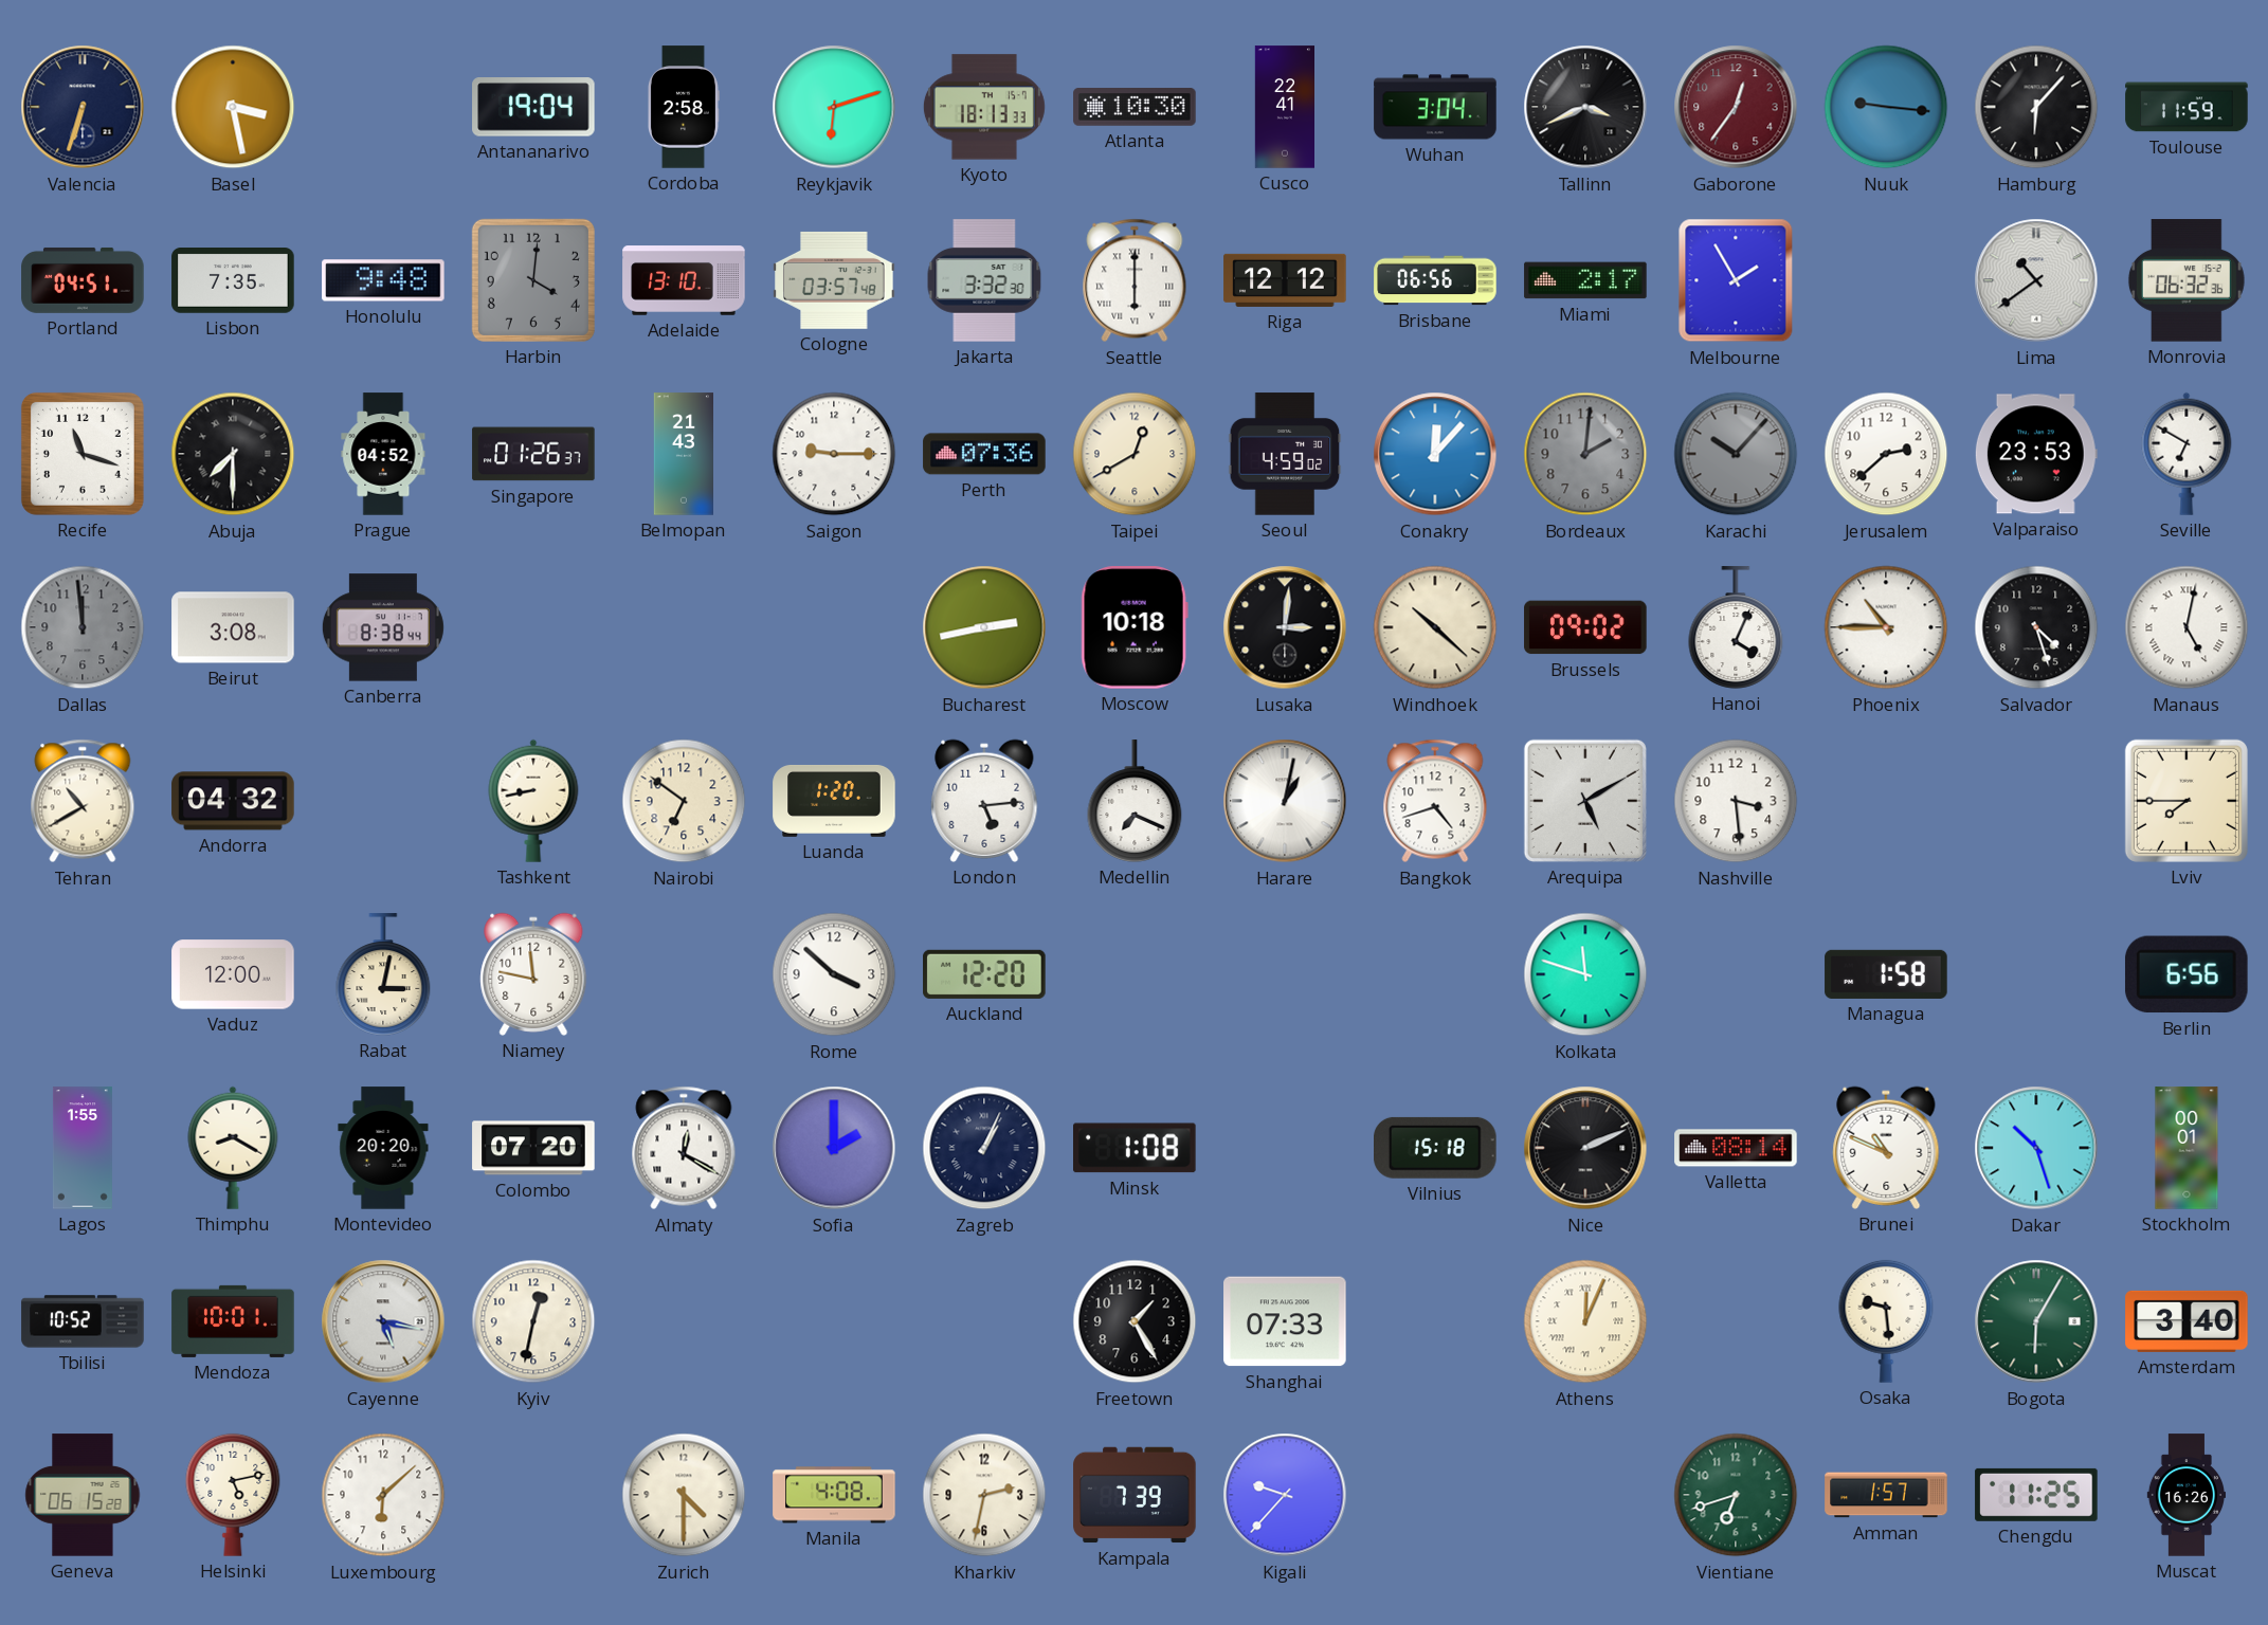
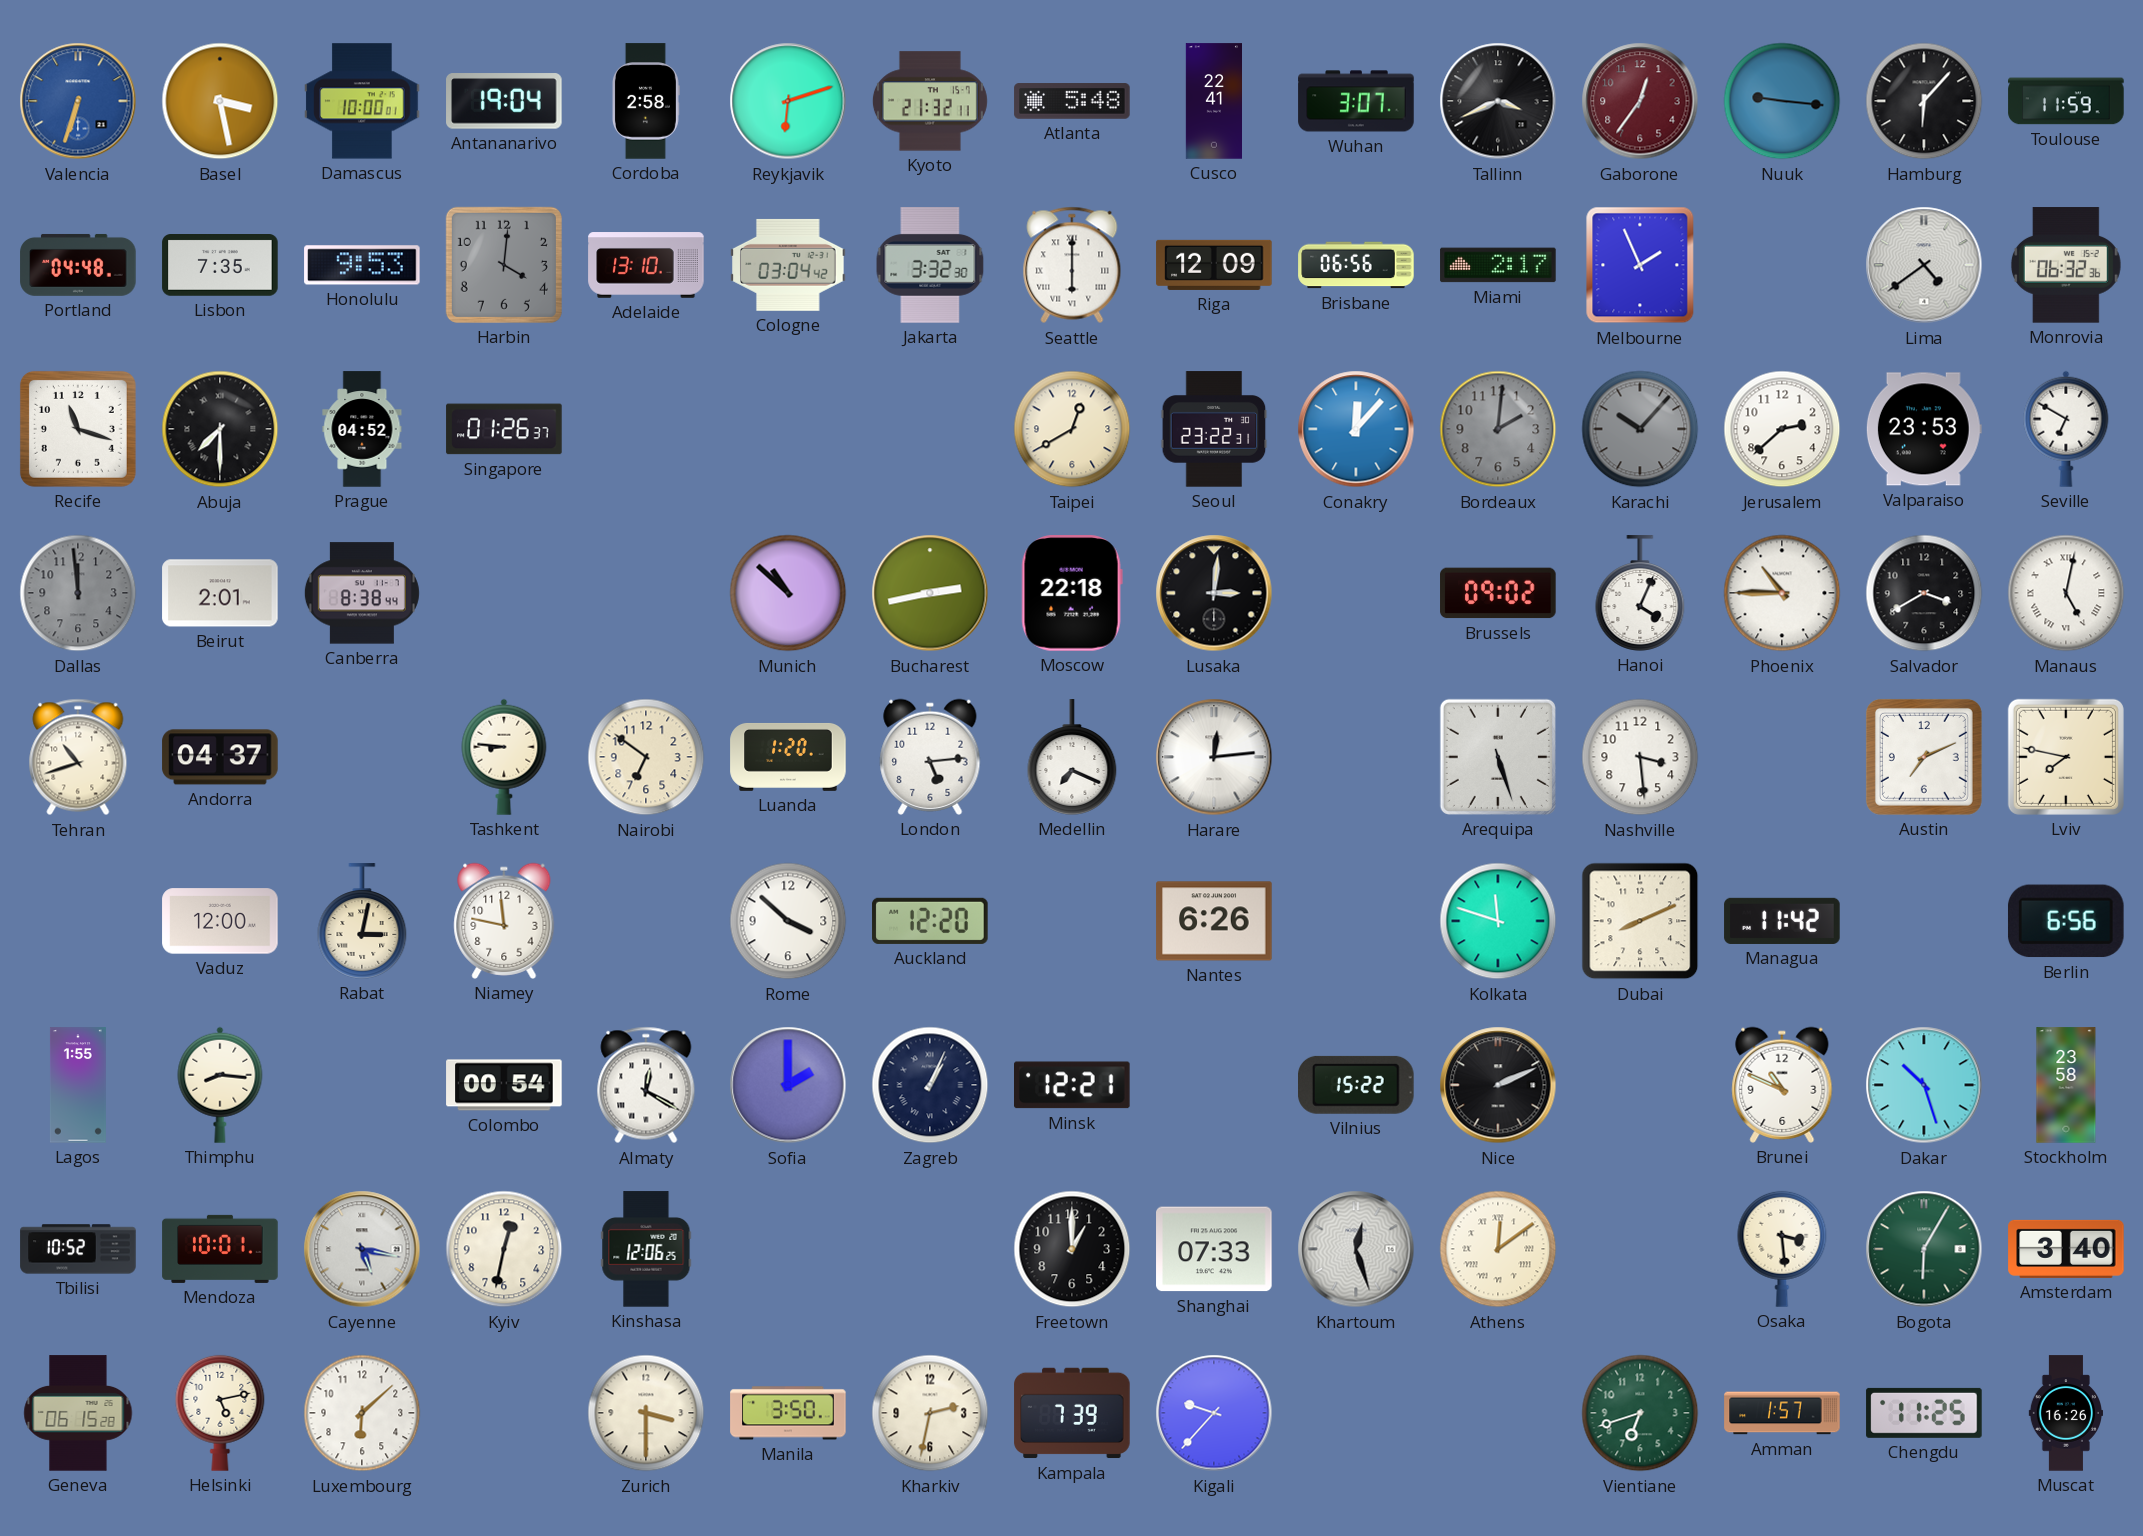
Valencia dial: navy -> blue (78, 101)
Damascus: none -> 10:00 (362, 101)
Kyoto: 18:13 -> 21:32 (930, 101)
Atlanta: 10:30 -> 5:48 (1072, 101)
Wuhan: 3:04 -> 3:07 (1356, 101)
Portland: 04:51 -> 04:48 (78, 265)
Honolulu: 9:48 -> 9:53 (362, 265)
Cologne: 03:57 -> 03:04 (788, 265)
Riga: 12:12 -> 12:09 (1214, 265)
Melbourne: 1:55 -> 1:56 (1640, 265)
Lima: 10:39 -> 4:39 (1924, 265)
Belmopan: 21:43 -> none (684, 454)
Saigon: 9:15 -> none (834, 454)
Perth: 07:36 -> none (984, 454)
Seoul: 4:59 -> 23:22 (1214, 429)
Beirut: 3:08 -> 2:01 (220, 593)
Munich: none -> 10:52 (788, 593)
Moscow: 10:18 -> 22:18 (1072, 593)
Windhoek: 10:22 -> none (1435, 627)
Salvador: 4:27 -> 3:40 (1924, 593)
Tehran: 10:40 -> 10:42 (78, 757)
Andorra: 04:32 -> 04:37 (220, 757)
Tashkent: 8:43 -> 8:46 (504, 757)
Harare: 1:02 -> 12:14 (1214, 757)
Bangkok: 4:42 -> none (1435, 801)
Arequipa: 5:10 -> 5:27 (1498, 757)
Austin: none -> 7:11 (1924, 757)
Lviv: 7:45 -> 7:47 (2066, 757)
Nantes: none -> 6:26 (1214, 921)
Dubai: none -> 8:11 (1640, 921)
Managua: 1:58 -> 11:42 (1782, 921)
Thimphu: 8:20 -> 8:16 (220, 1085)
Montevideo: 20:20 -> none (383, 1148)
Colombo: 07:20 -> 00:54 (504, 1085)
Minsk: 1:08 -> 12:21 (1073, 1085)
Vilnius: 15:18 -> 15:22 (1356, 1085)
Valletta: 08:14 -> none (1736, 1148)
Stockholm: 00:01 -> 23:58 (2066, 1085)
Kinshasa: none -> 12:06 (646, 1249)
Freetown: 1:25 -> 1:00 (1072, 1249)
Khartoum: none -> 12:27 (1356, 1249)
Athens: 12:04 -> 12:09 (1498, 1249)
Osaka: 9:29 -> 3:29 (1782, 1249)
Zurich: 4:30 -> 3:30 (646, 1413)
Manila: 4:08 -> 3:50 (788, 1413)
